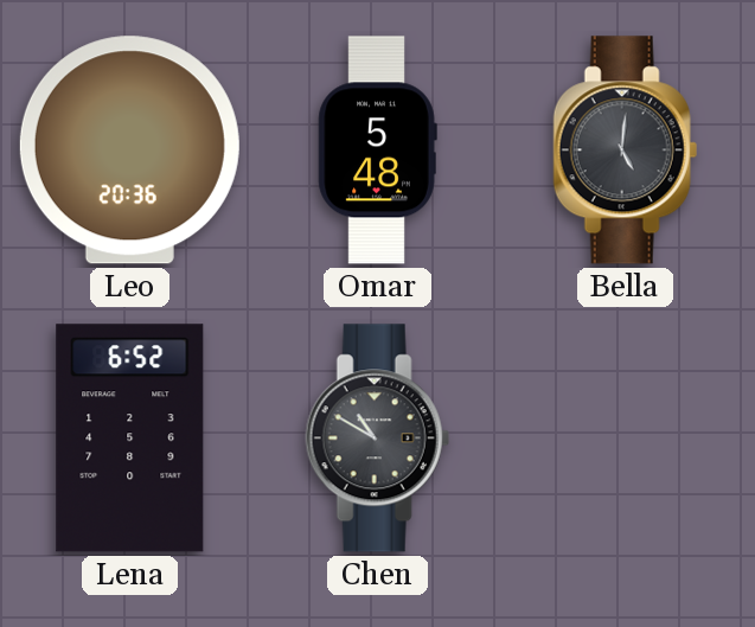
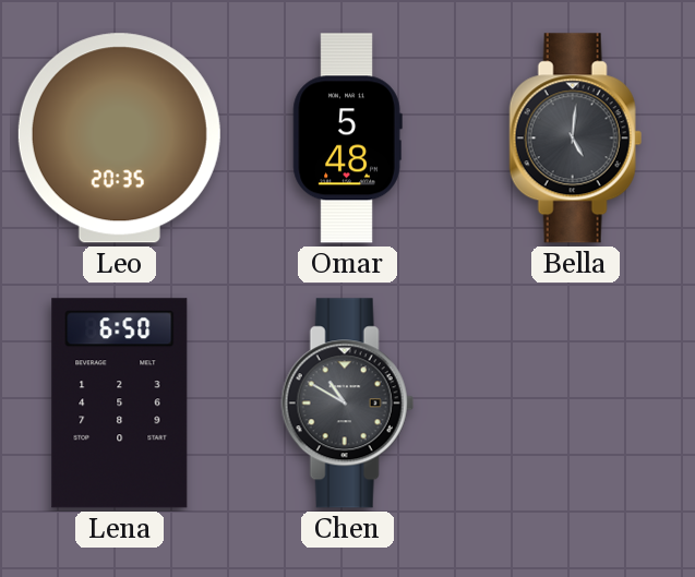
Leo: 20:36 -> 20:35 (119, 139)
Lena: 6:52 -> 6:50 (120, 404)
